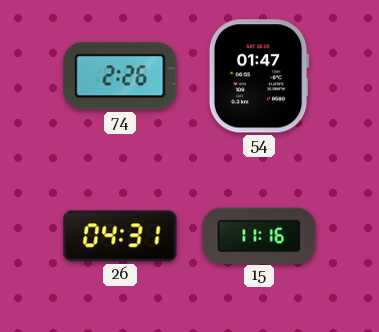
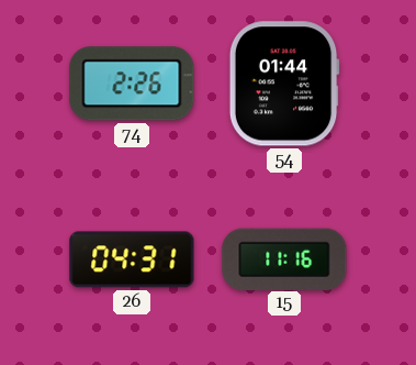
54: 01:47 -> 01:44 (284, 84)
